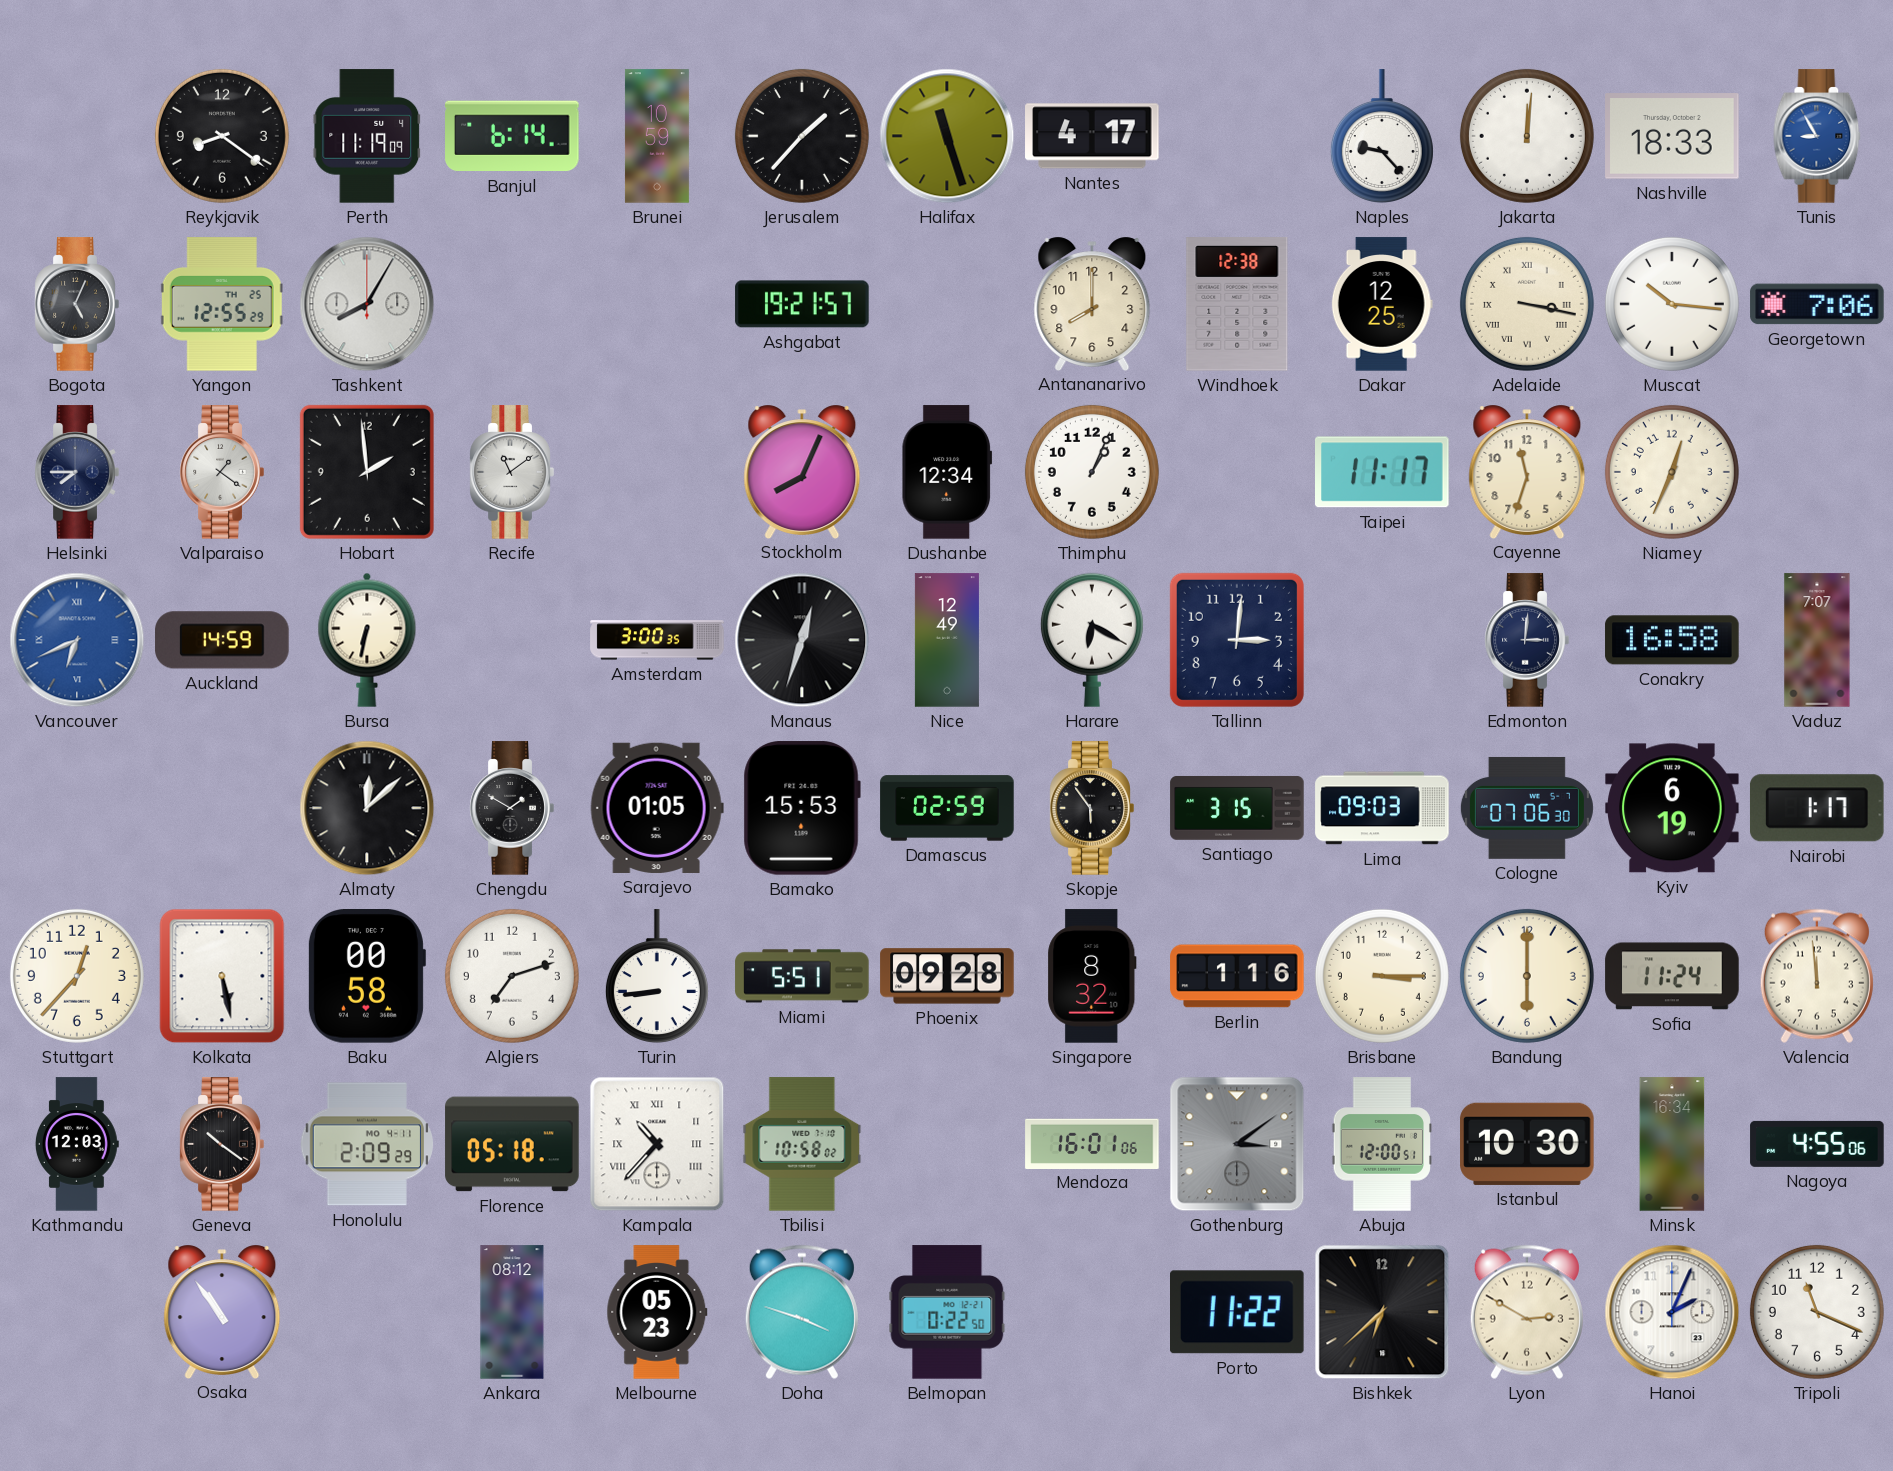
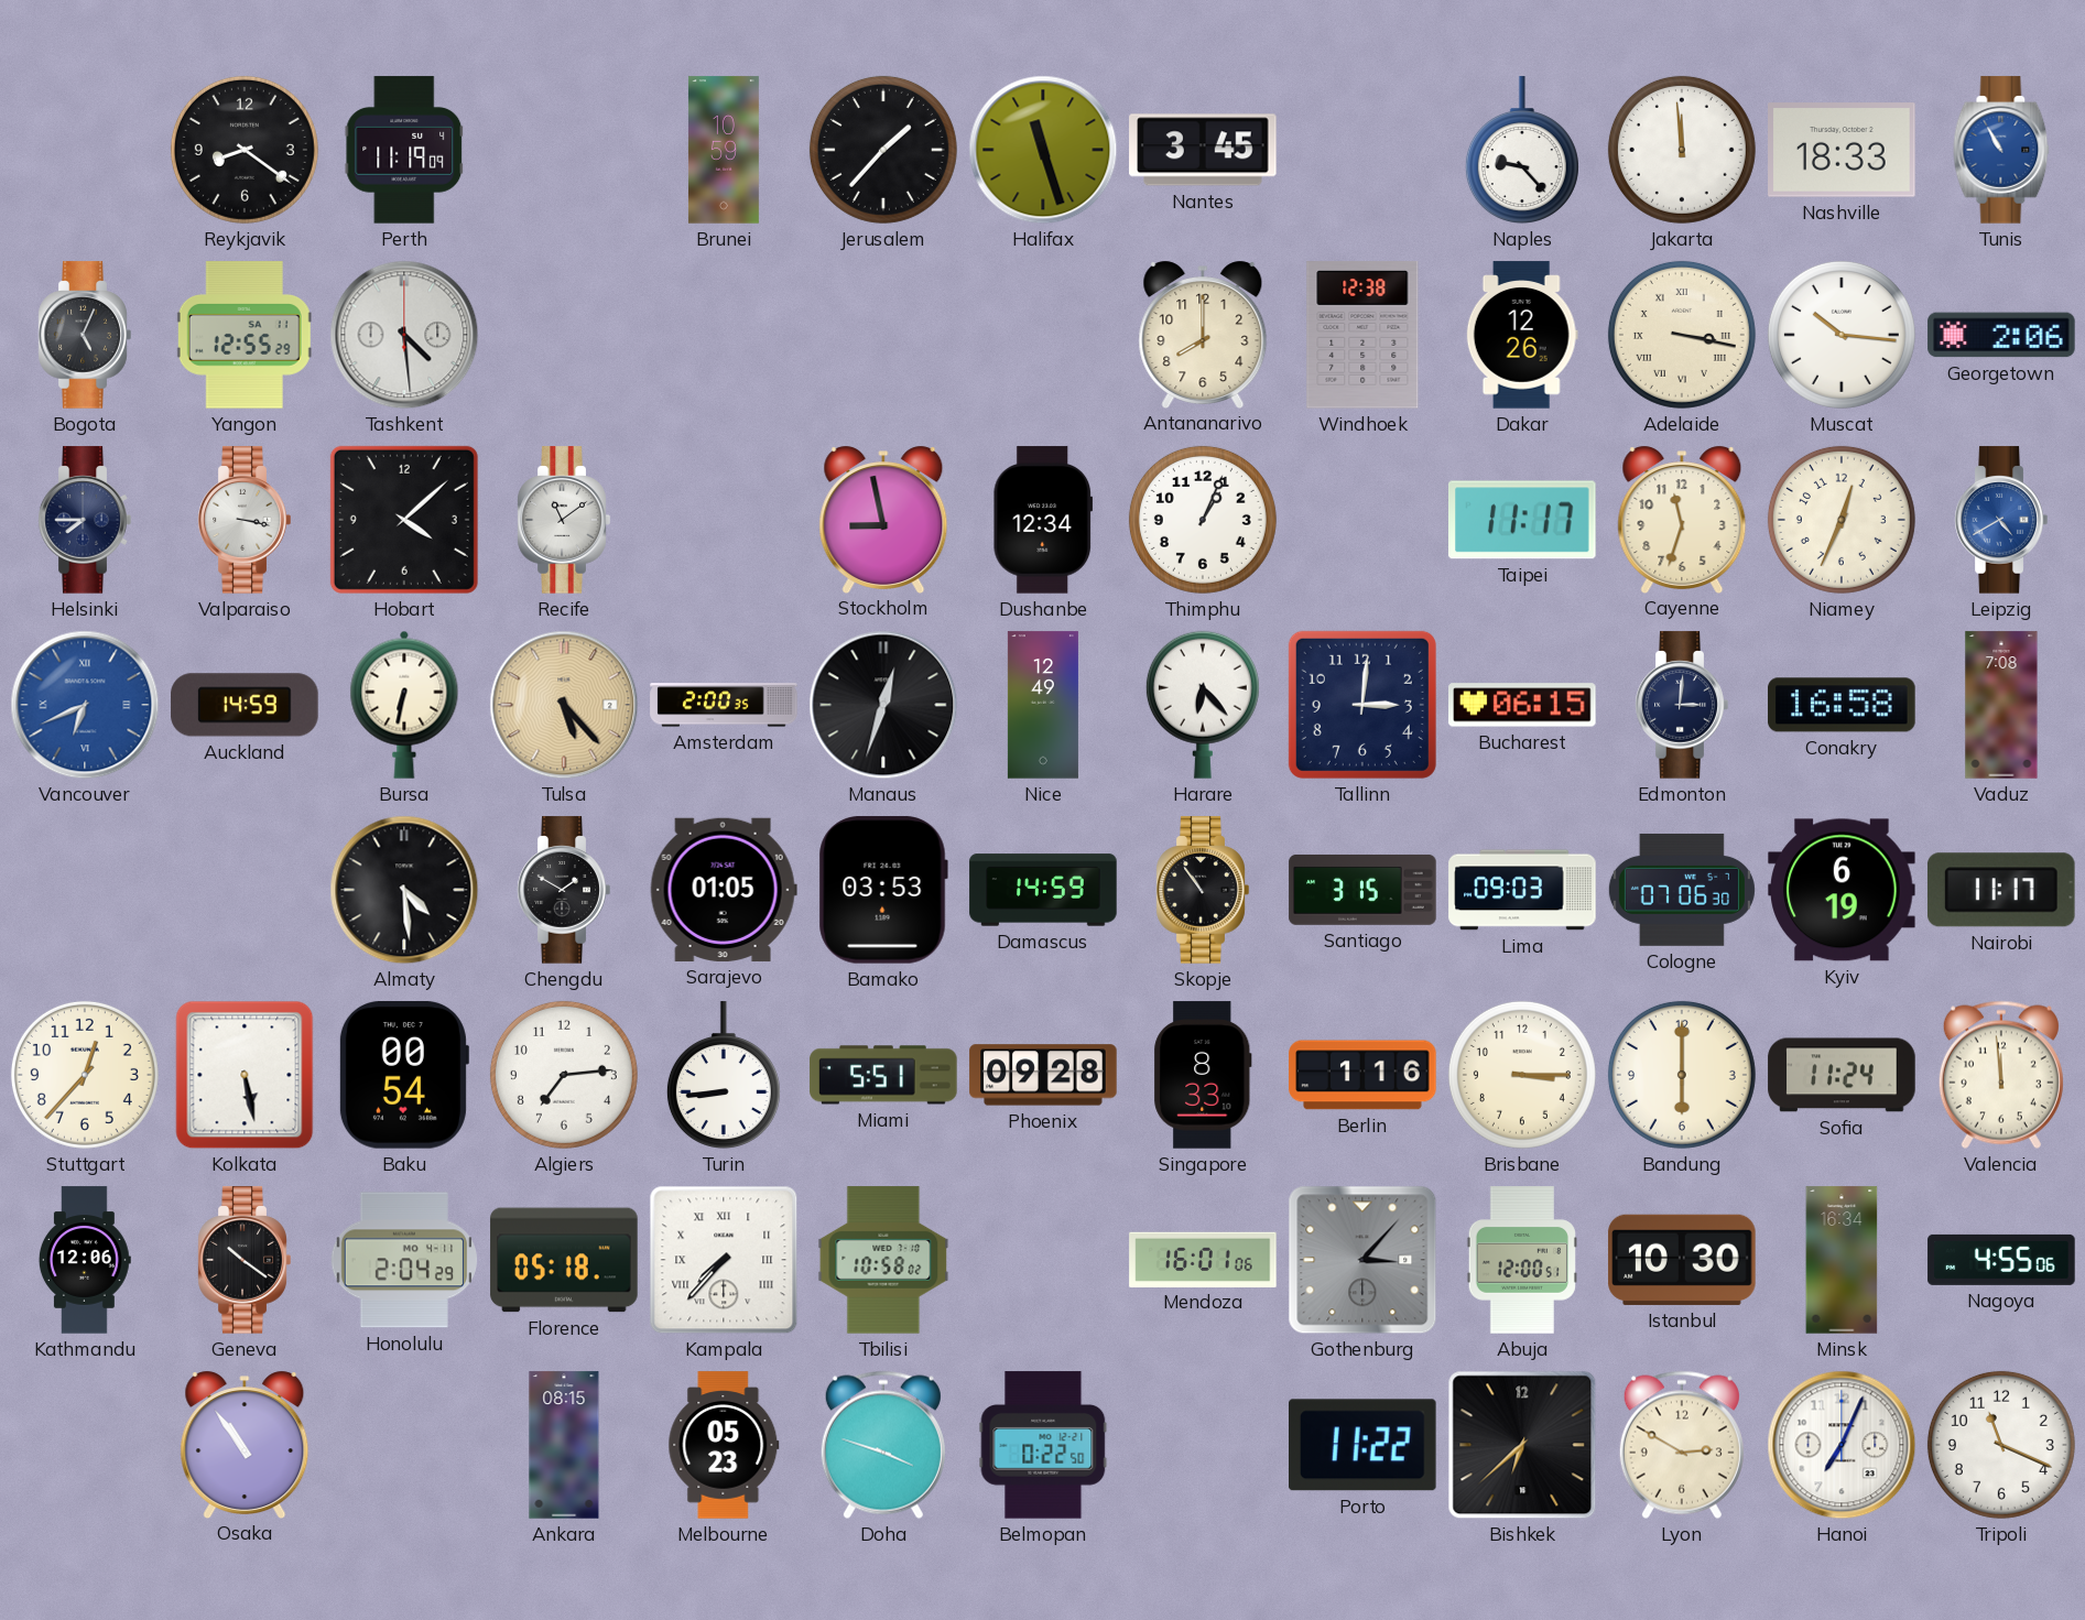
Banjul: 6:14 -> none (512, 136)
Nantes: 4:17 -> 3:45 (1203, 150)
Jakarta: 12:01 -> 11:59 (1682, 150)
Tunis: 8:55 -> 10:55 (2001, 150)
Yangon date: TH 25 -> SA 11 (245, 335)
Tashkent: 8:05 -> 4:29 (404, 335)
Ashgabat: 19:21 -> none (802, 304)
Dakar: 12:25 -> 12:26 (1522, 335)
Georgetown: 7:06 -> 2:06 (2001, 335)
Valparaiso: 1:21 -> 3:17 (245, 520)
Hobart: 1:59 -> 4:08 (404, 520)
Stockholm: 8:04 -> 8:58 (883, 519)
Leipzig: none -> 4:40 (2001, 520)
Tulsa: none -> 5:23 (564, 705)
Amsterdam: 3:00 -> 2:00 (724, 705)
Harare: 6:20 -> 6:23 (1203, 705)
Bucharest: none -> 06:15 (1522, 705)
Vaduz: 7:07 -> 7:08 (2001, 705)
Almaty: 12:08 -> 4:29 (404, 890)
Bamako: 15:53 -> 03:53 (883, 890)
Damascus: 02:59 -> 14:59 (1043, 890)
Skopje: 5:54 -> 10:54 (1203, 890)
Nairobi: 1:17 -> 11:17 (2001, 890)
Baku: 00:58 -> 00:54 (403, 1076)
Algiers: 7:12 -> 7:14 (564, 1075)
Singapore: 8:32 -> 8:33 (1203, 1075)
Kathmandu: 12:03 -> 12:06 (85, 1260)
Honolulu: 2:09 -> 2:04 (403, 1260)
Kampala: 10:37 -> 7:37 (724, 1260)
Gothenburg: 3:09 -> 3:07 (1362, 1260)
Ankara: 08:12 -> 08:15 (564, 1445)
Hanoi: 2:04 -> 7:04 (1842, 1445)
